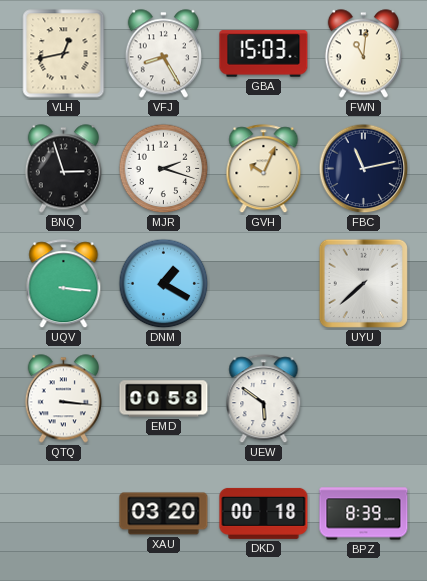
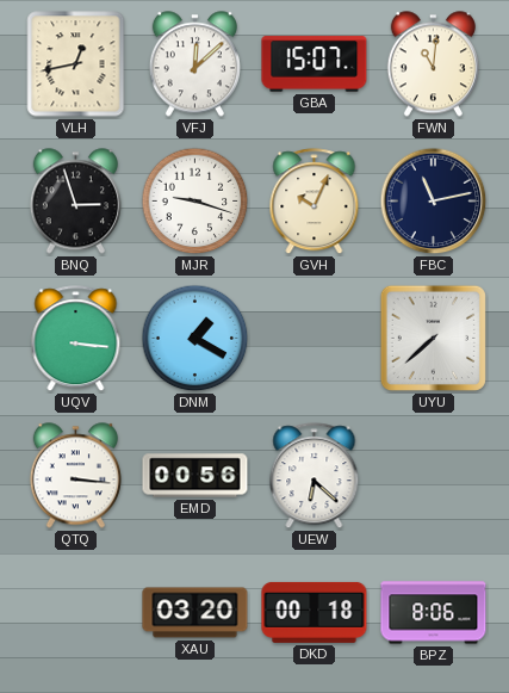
VFJ: 8:25 -> 12:08 (194, 64)
GBA: 15:03 -> 15:07 (315, 64)
MJR: 2:18 -> 9:18 (195, 202)
EMD: 00:58 -> 00:56 (195, 476)
UEW: 5:51 -> 6:22 (315, 476)
BPZ: 8:39 -> 8:06 (434, 613)
